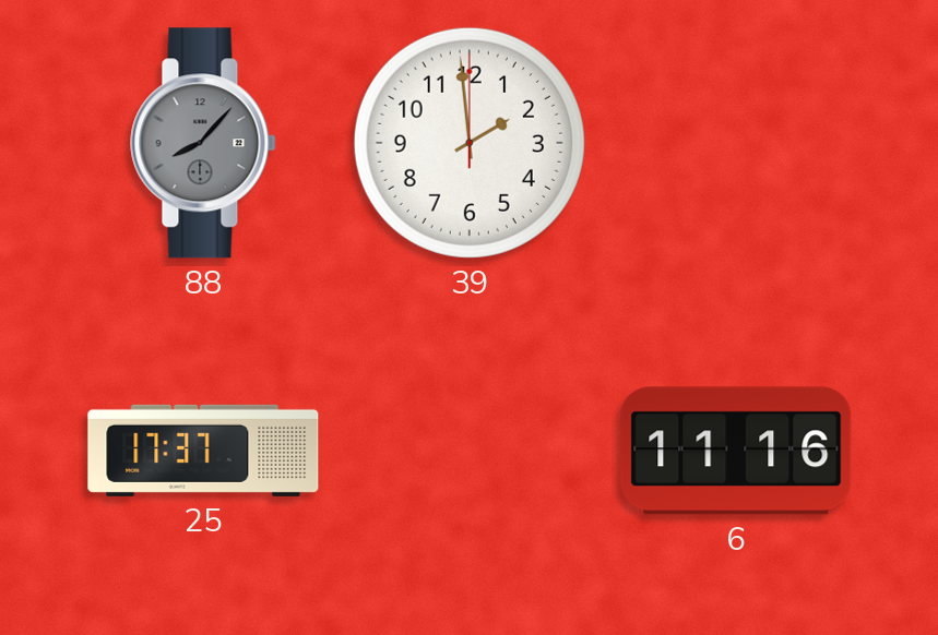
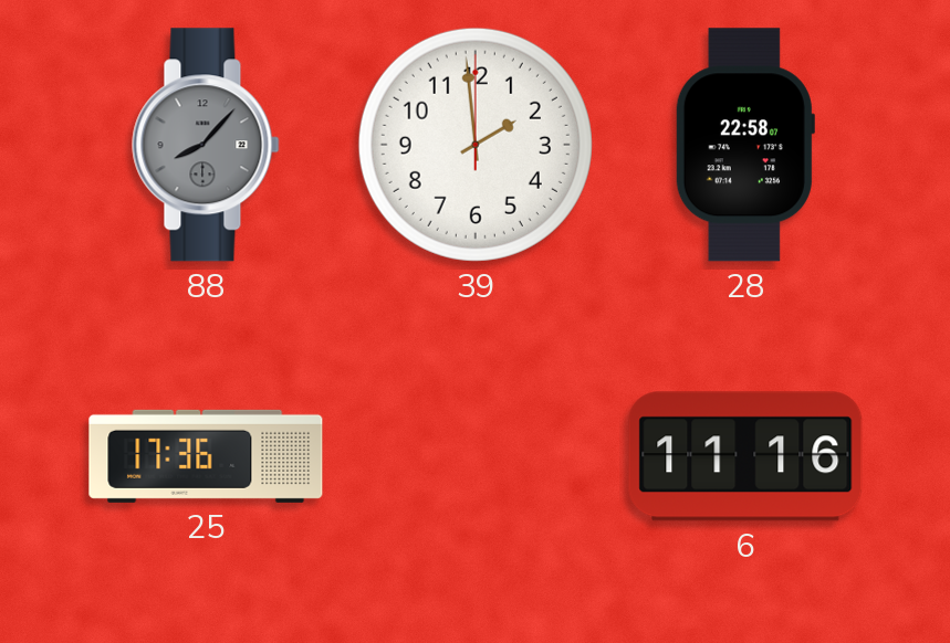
28: none -> 22:58 (744, 145)
25: 17:37 -> 17:36 (206, 456)
